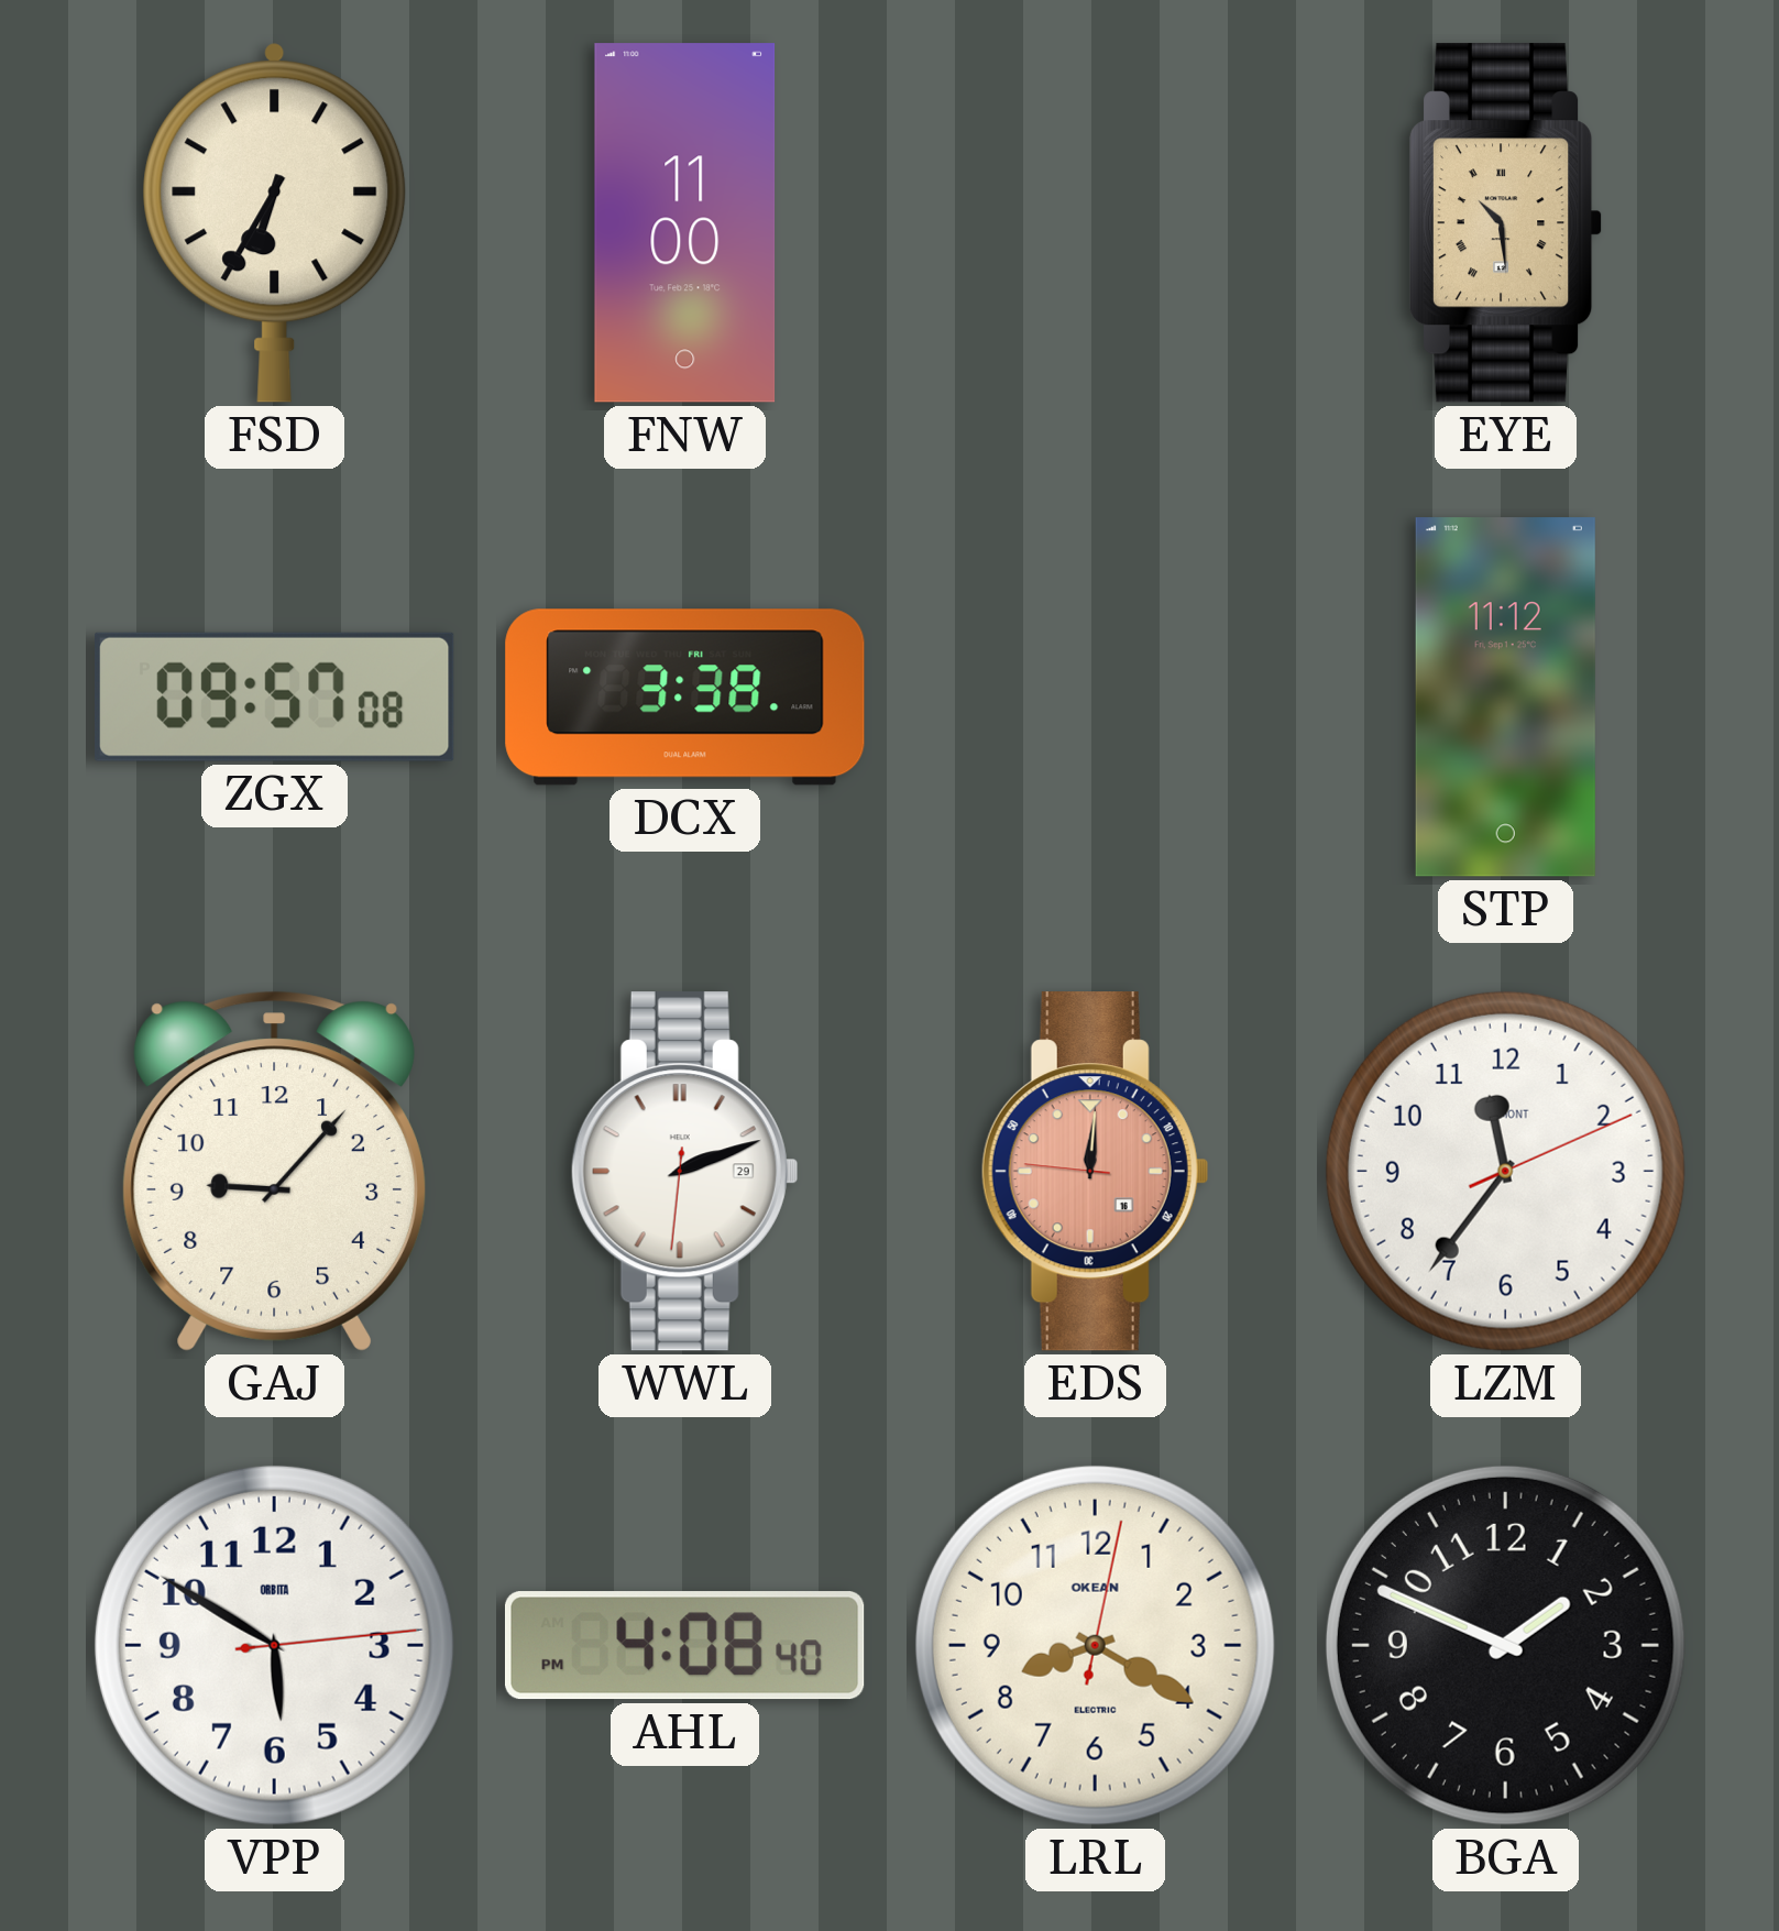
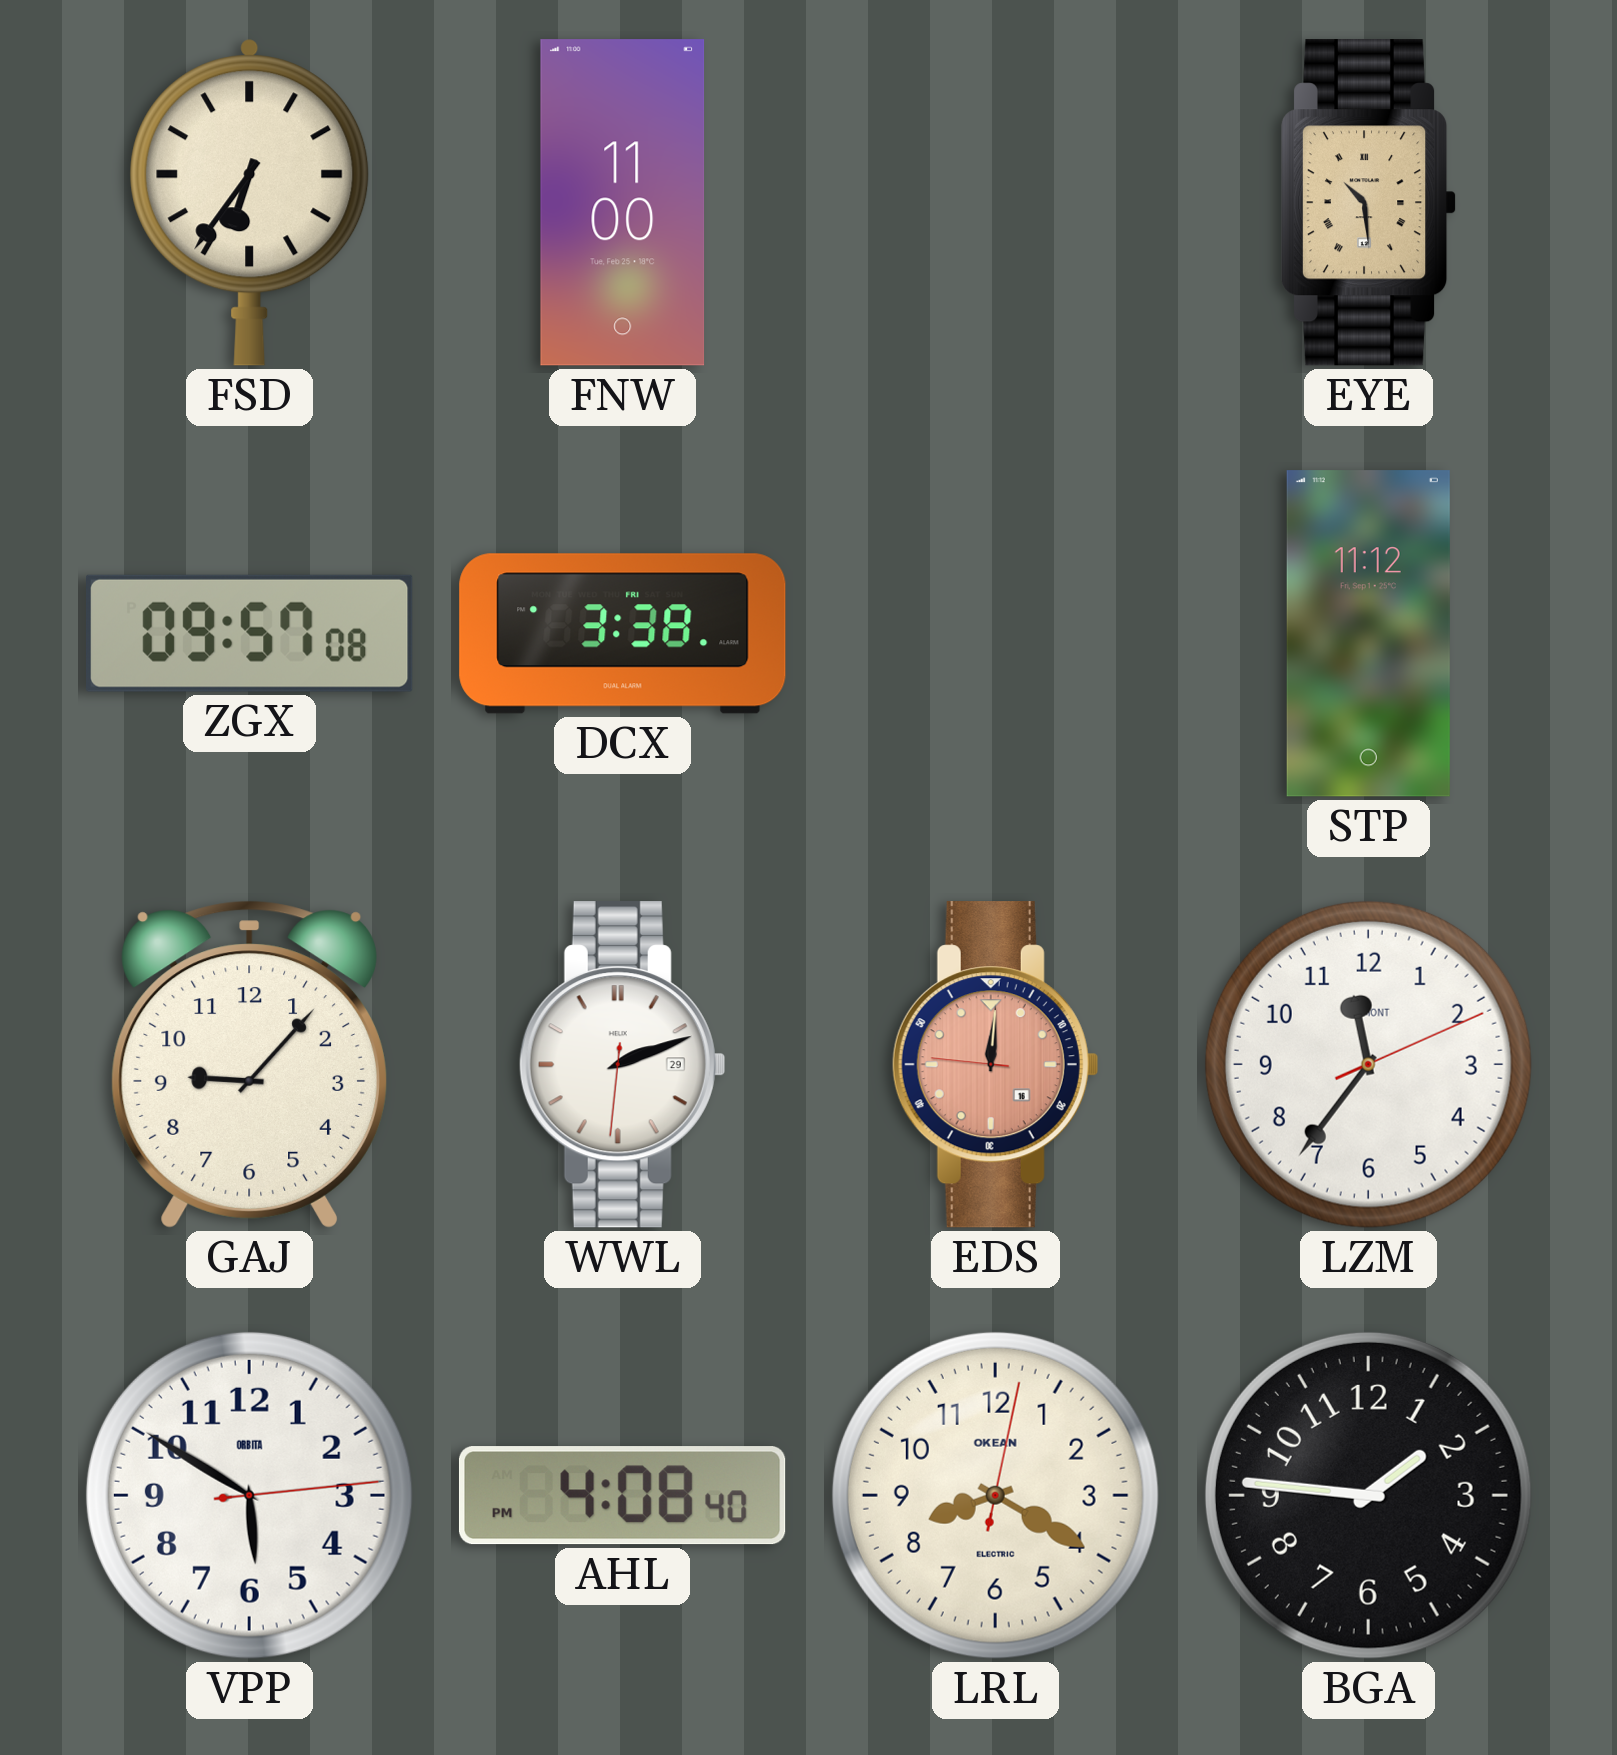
FSD: 6:35 -> 6:36 (250, 202)
BGA: 1:49 -> 1:46 (1368, 1495)
